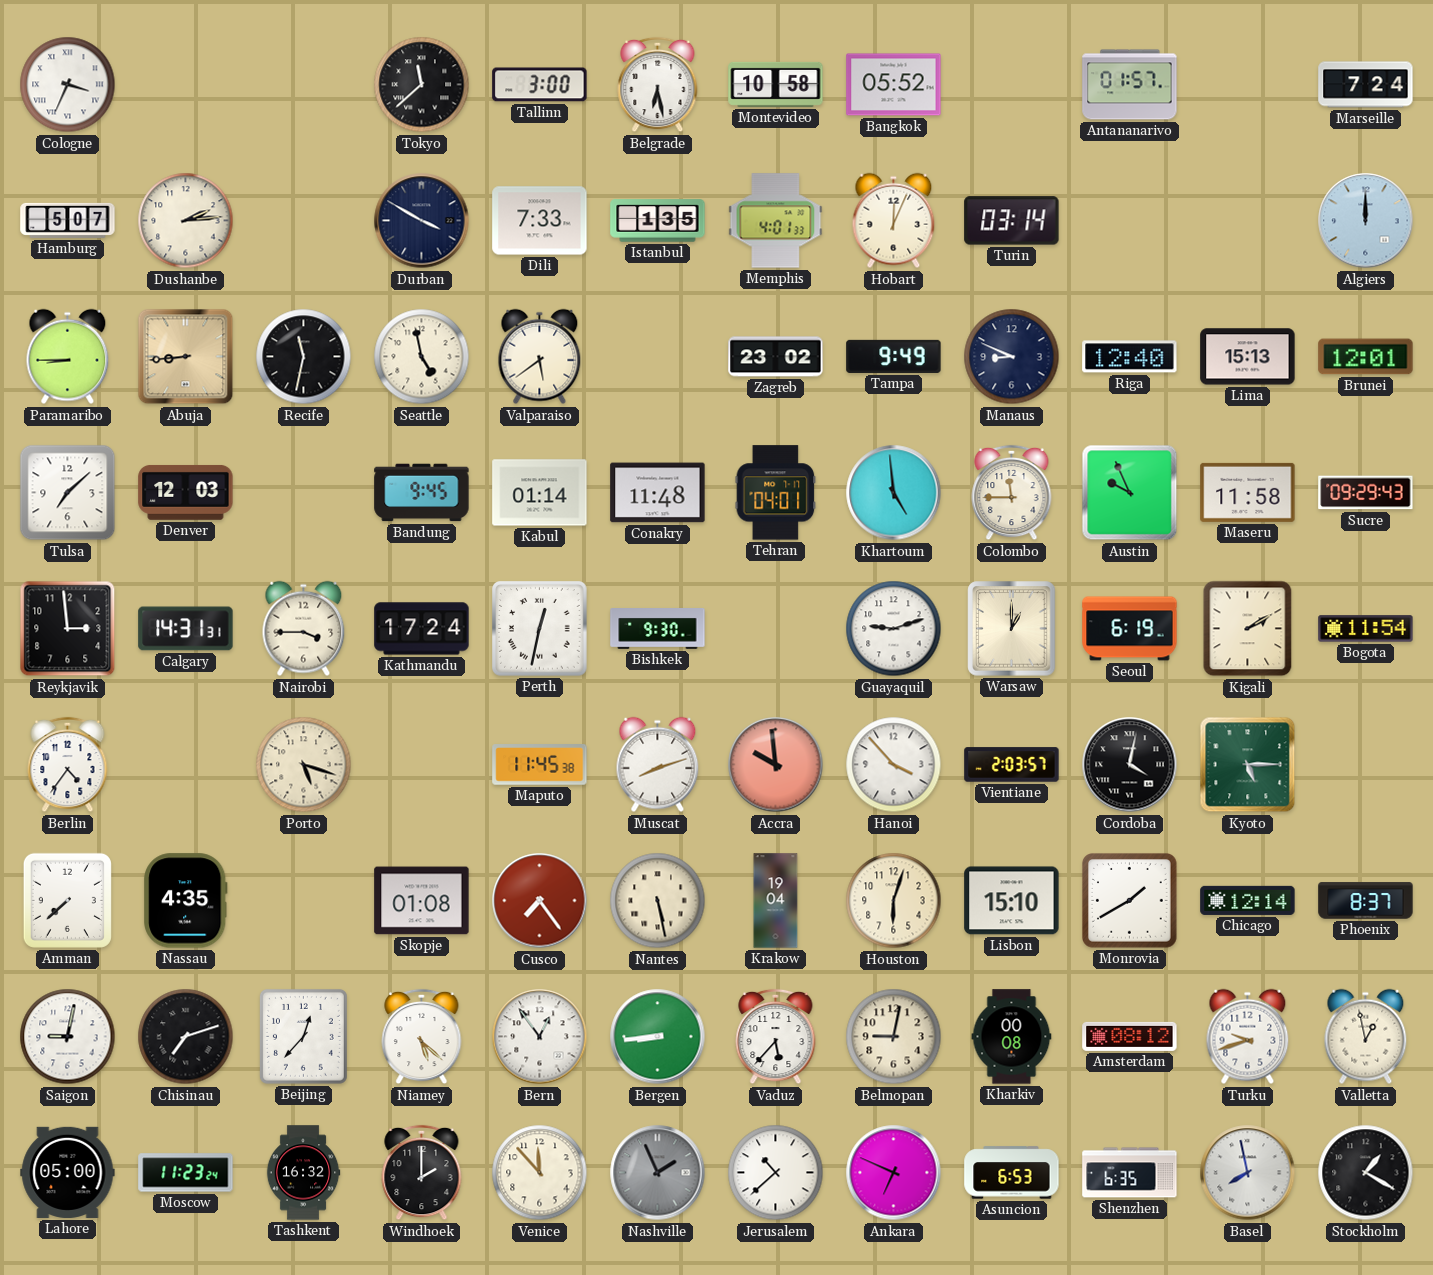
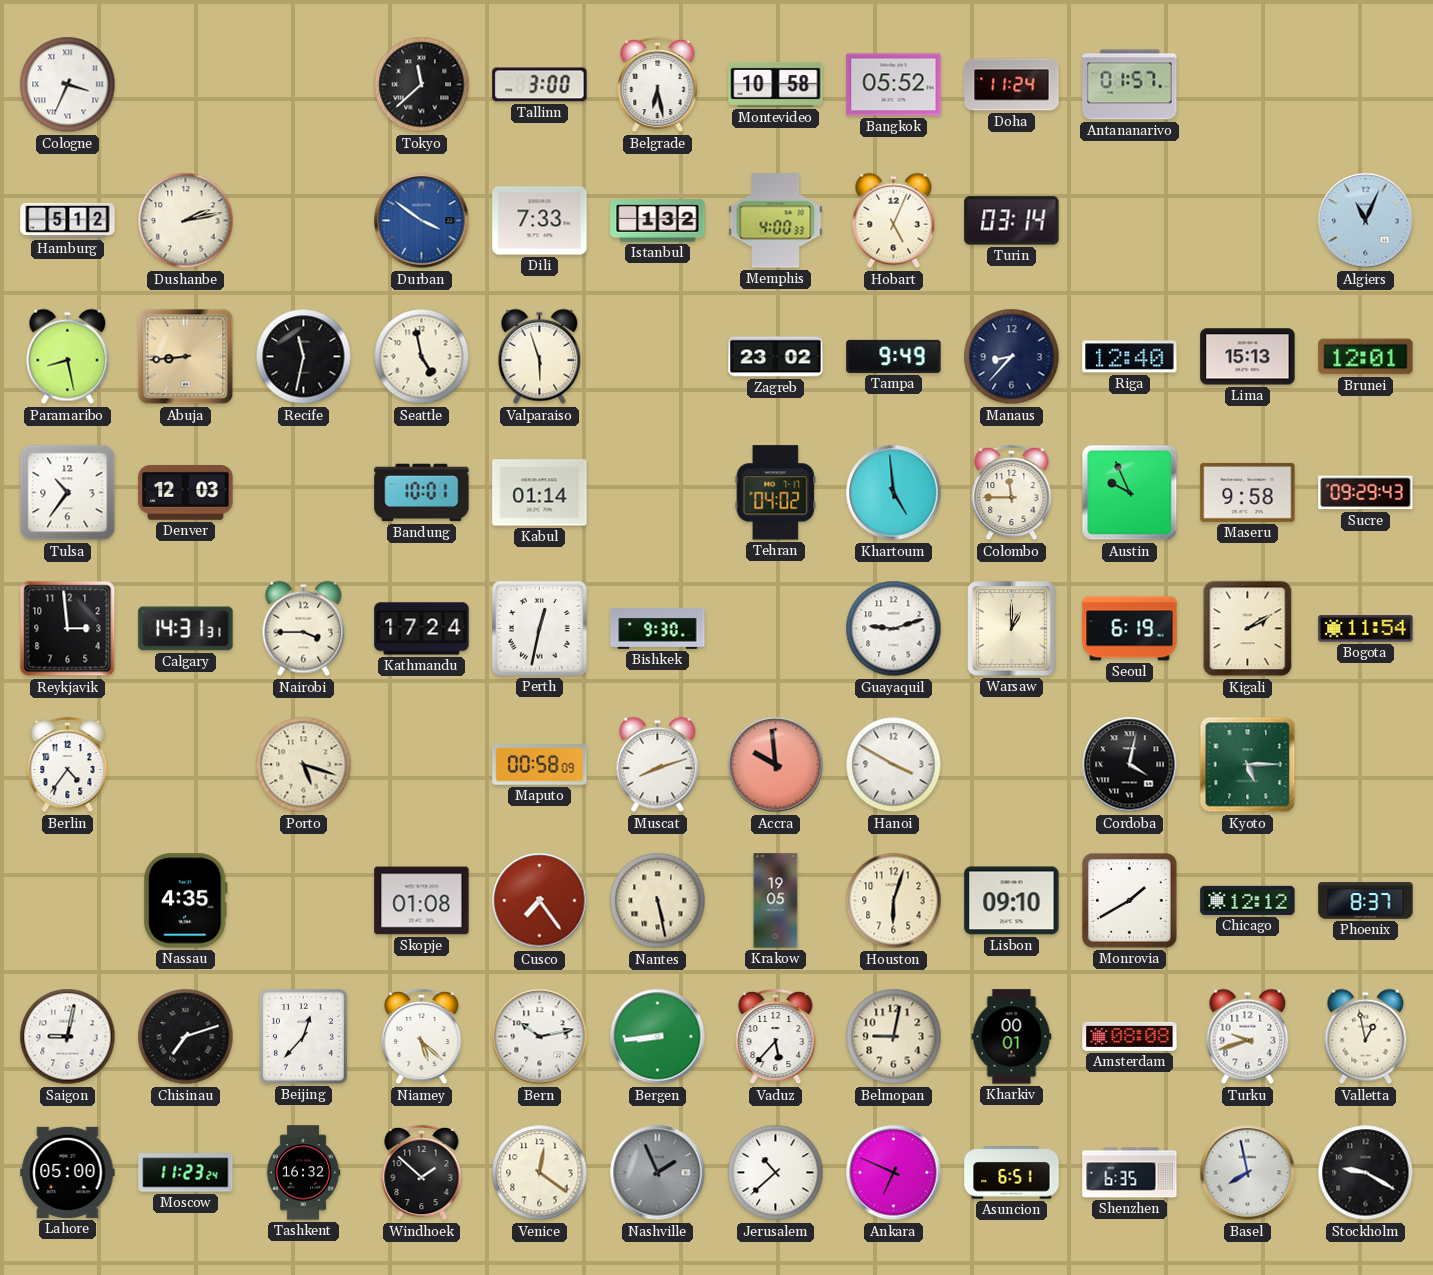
Doha: none -> 11:24 (1012, 85)
Marseille: 7:24 -> none (1366, 85)
Hamburg: 5:07 -> 5:12 (68, 220)
Dushanbe: 2:14 -> 2:13 (186, 221)
Durban: 3:50 -> 3:51 (422, 221)
Durban dial: navy -> blue (422, 221)
Istanbul: 1:35 -> 1:32 (658, 221)
Memphis: 4:01 -> 4:00 (776, 221)
Hobart: 12:04 -> 5:04 (894, 221)
Algiers: 12:00 -> 11:04 (1366, 221)
Paramaribo: 8:45 -> 8:28 (68, 357)
Valparaiso: 5:39 -> 5:57 (540, 357)
Manaus: 8:49 -> 8:37 (1012, 357)
Tulsa: 7:08 -> 10:36 (68, 493)
Bandung: 9:45 -> 10:01 (422, 493)
Conakry: 11:48 -> none (658, 493)
Tehran: 04:01 -> 04:02 (776, 493)
Maseru: 11:58 -> 9:58 (1248, 492)
Maputo: 11:45 -> 00:58 (540, 765)
Hanoi: 3:53 -> 3:50 (894, 765)
Vientiane: 2:03 -> none (1012, 765)
Amman: 7:38 -> none (67, 900)
Krakow: 19:04 -> 19:05 (776, 901)
Lisbon: 15:10 -> 09:10 (1012, 901)
Chicago: 12:14 -> 12:12 (1248, 900)
Bern: 12:54 -> 10:13 (540, 1037)
Kharkiv: 00:08 -> 00:01 (1012, 1037)
Amsterdam: 08:12 -> 08:08 (1130, 1036)
Windhoek: 2:00 -> 1:52 (422, 1173)
Venice: 11:53 -> 12:21 (540, 1173)
Asuncion: 6:53 -> 6:51 (1012, 1173)
Stockholm: 1:20 -> 9:20 (1366, 1173)
